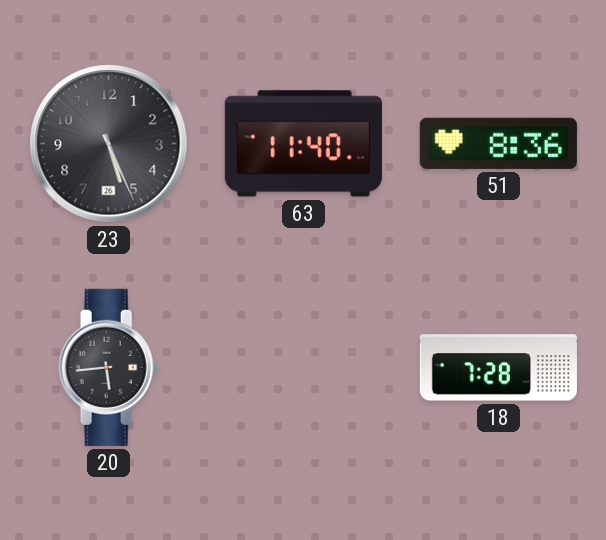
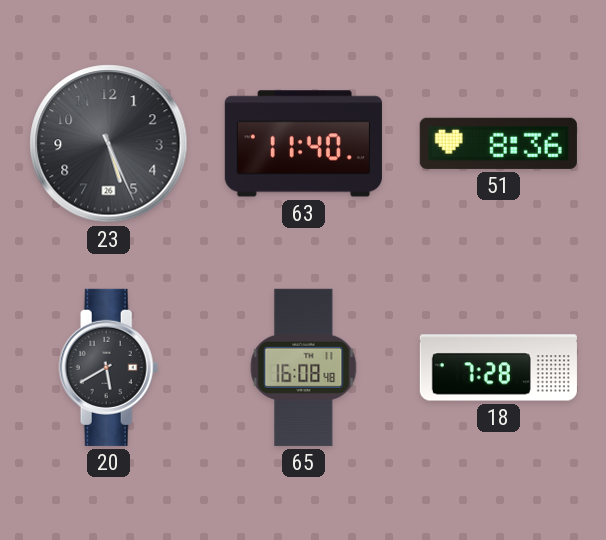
20: 5:44 -> 5:40 (109, 367)
65: none -> 16:08 (304, 367)
